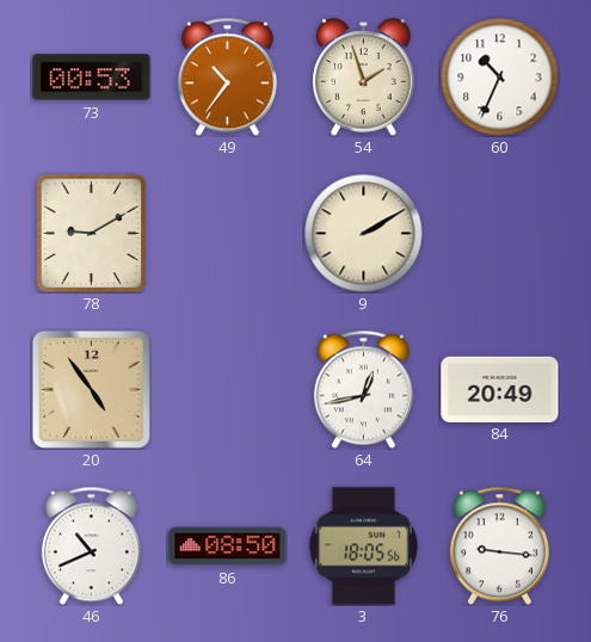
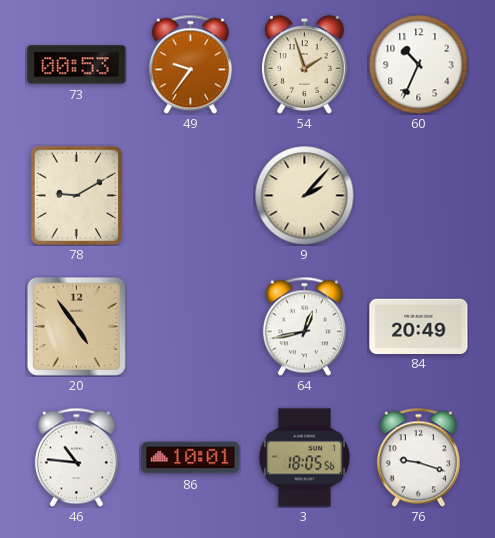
49: 10:36 -> 9:36 (190, 64)
9: 2:10 -> 2:07 (305, 196)
46: 10:41 -> 10:46 (76, 457)
86: 08:50 -> 10:01 (191, 458)
76: 9:16 -> 9:18 (418, 457)
